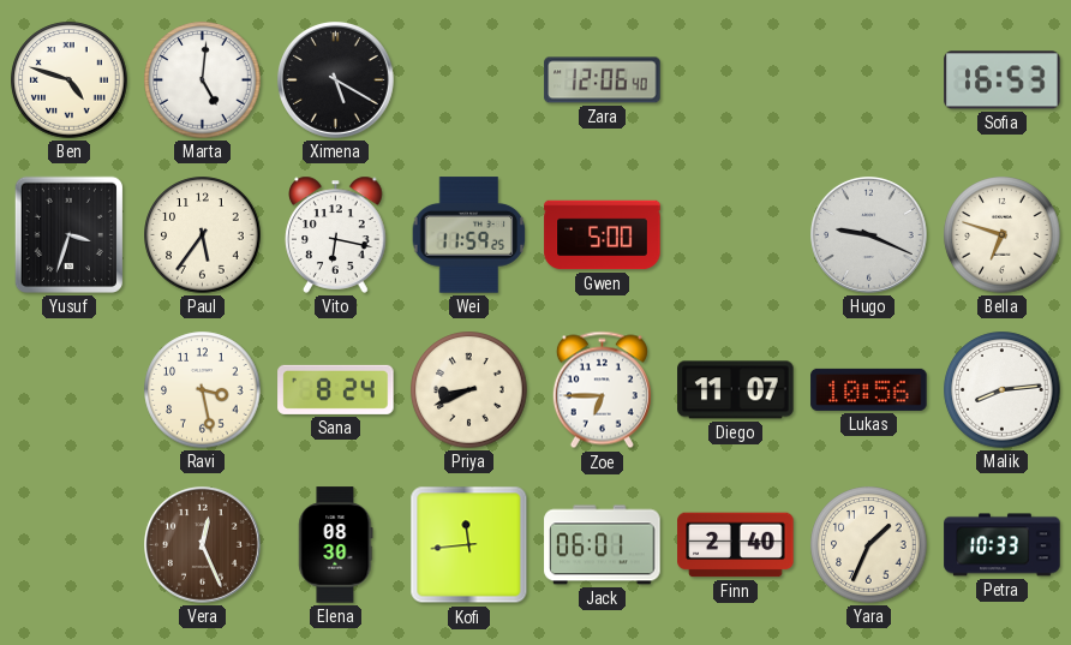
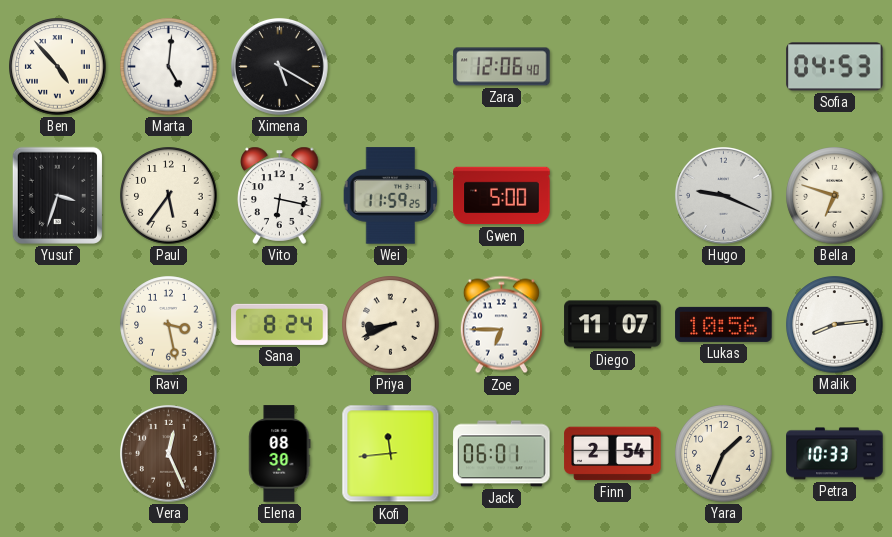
Ben: 4:48 -> 4:53 (58, 67)
Sofia: 16:53 -> 04:53 (835, 67)
Finn: 2:40 -> 2:54 (613, 454)
